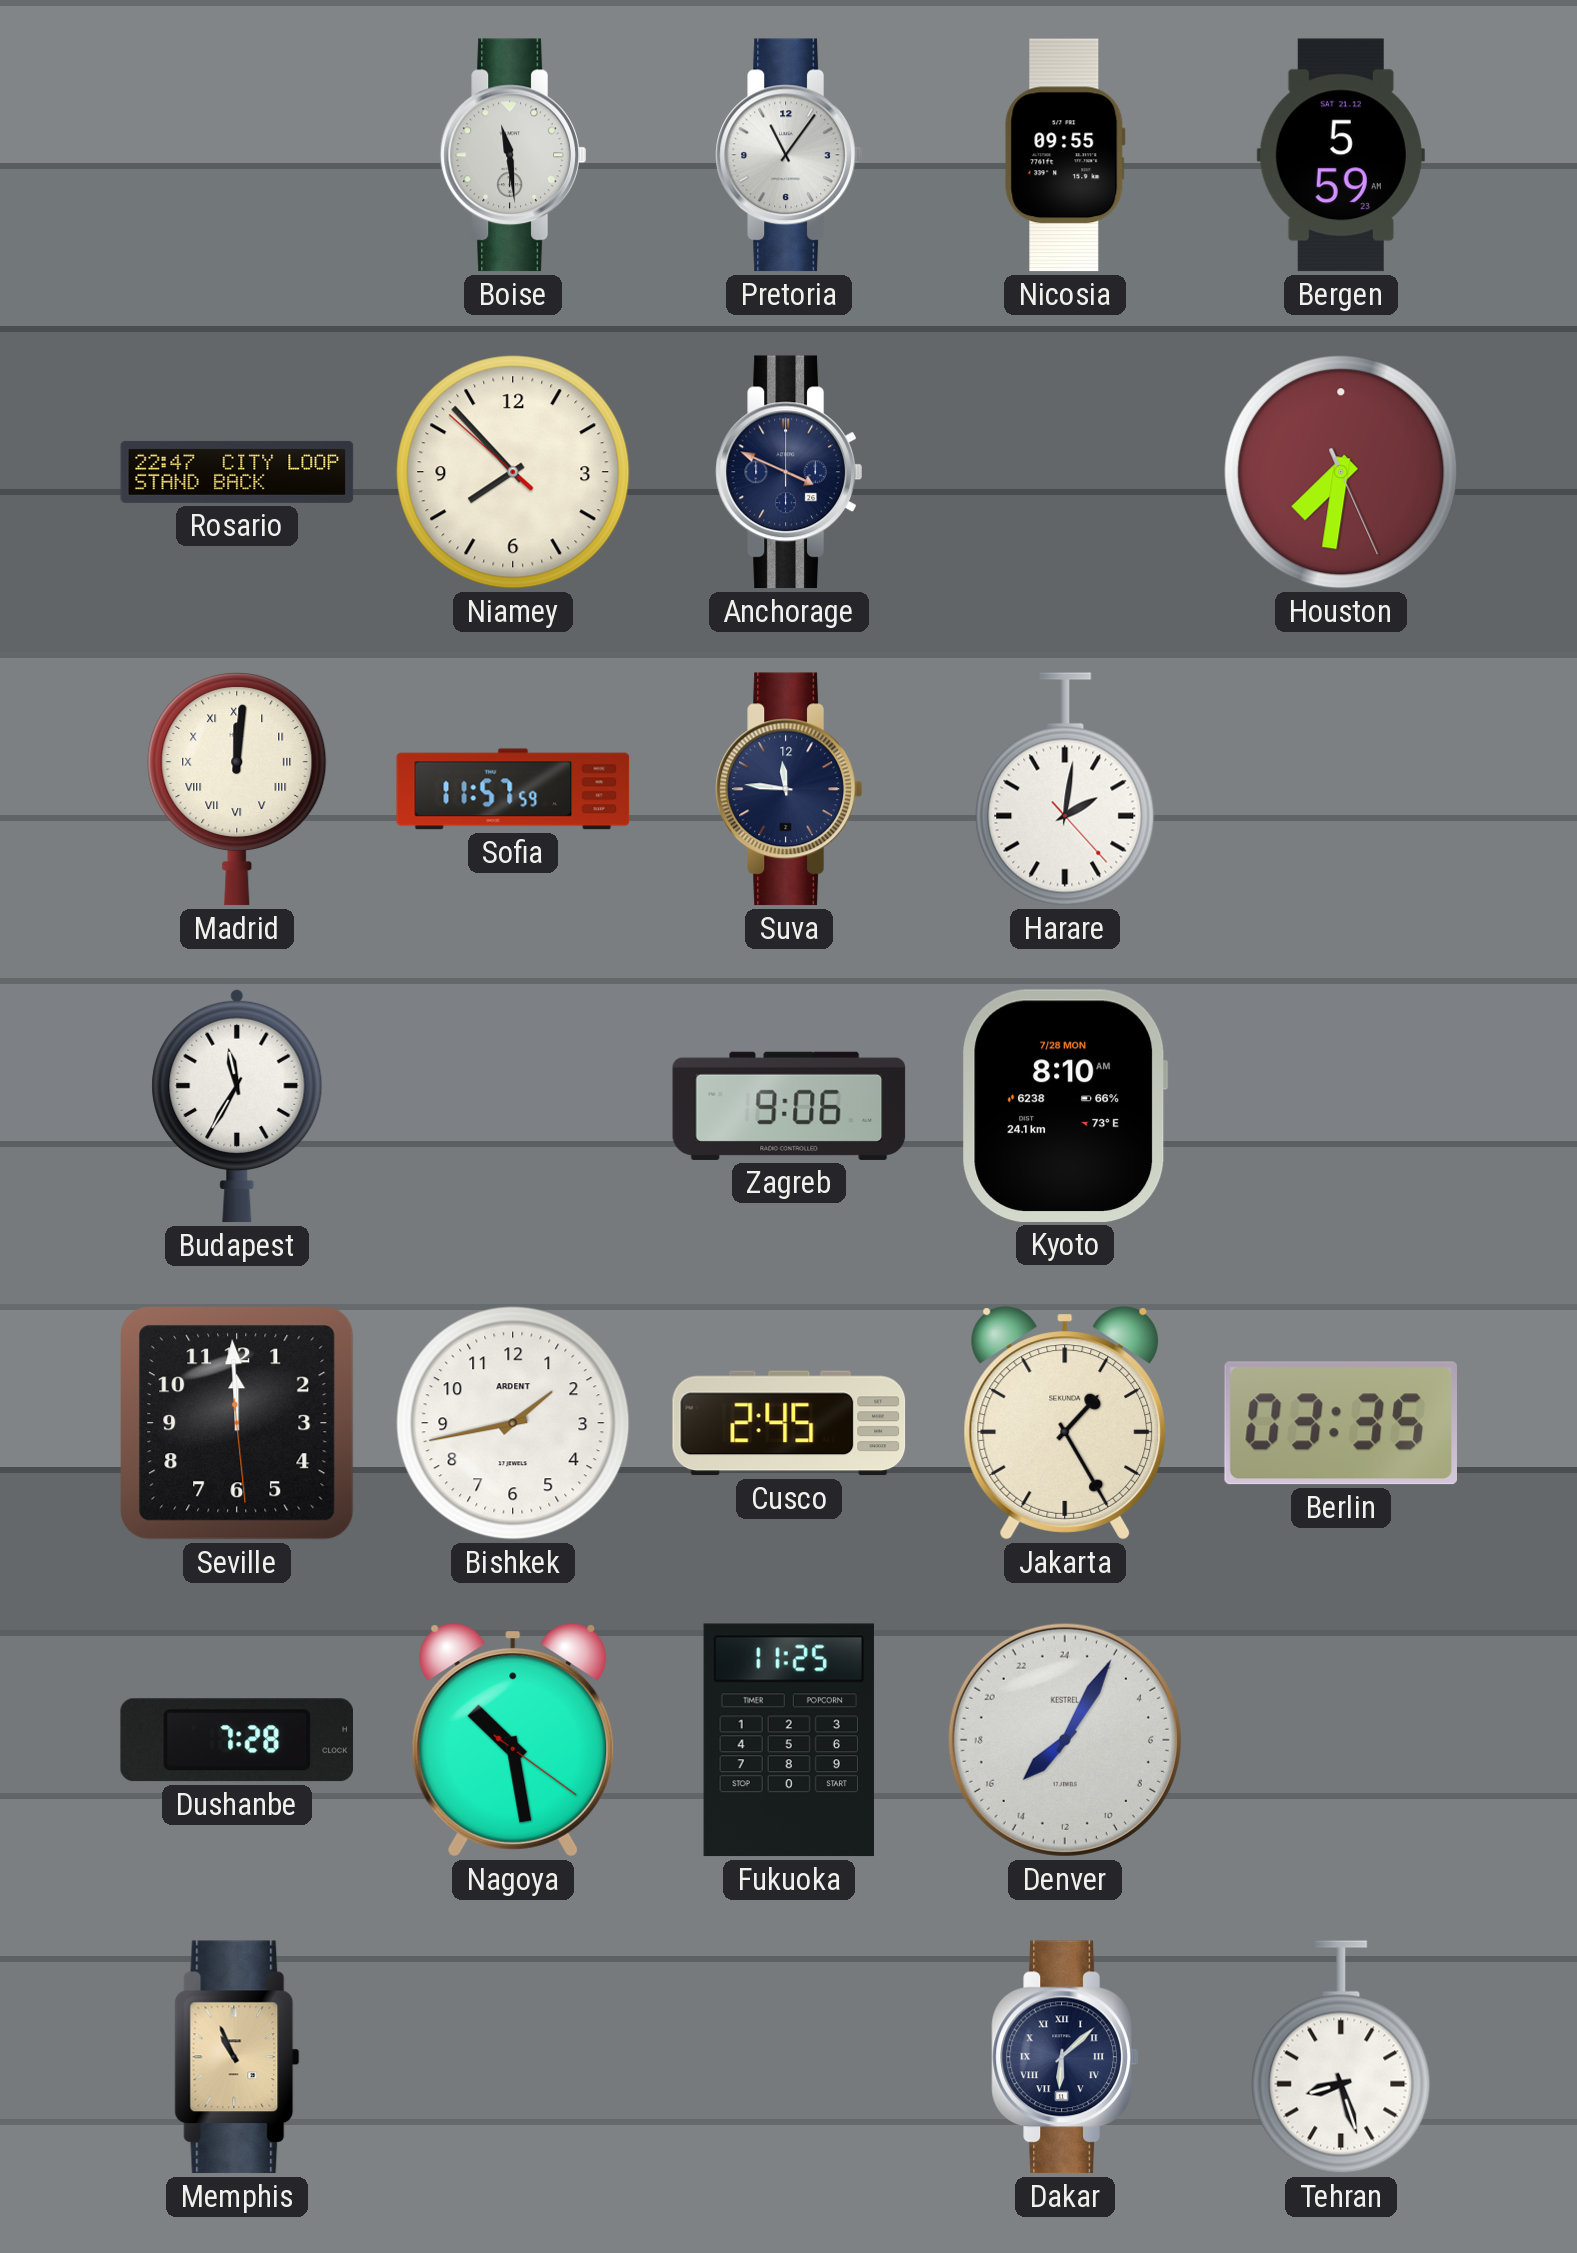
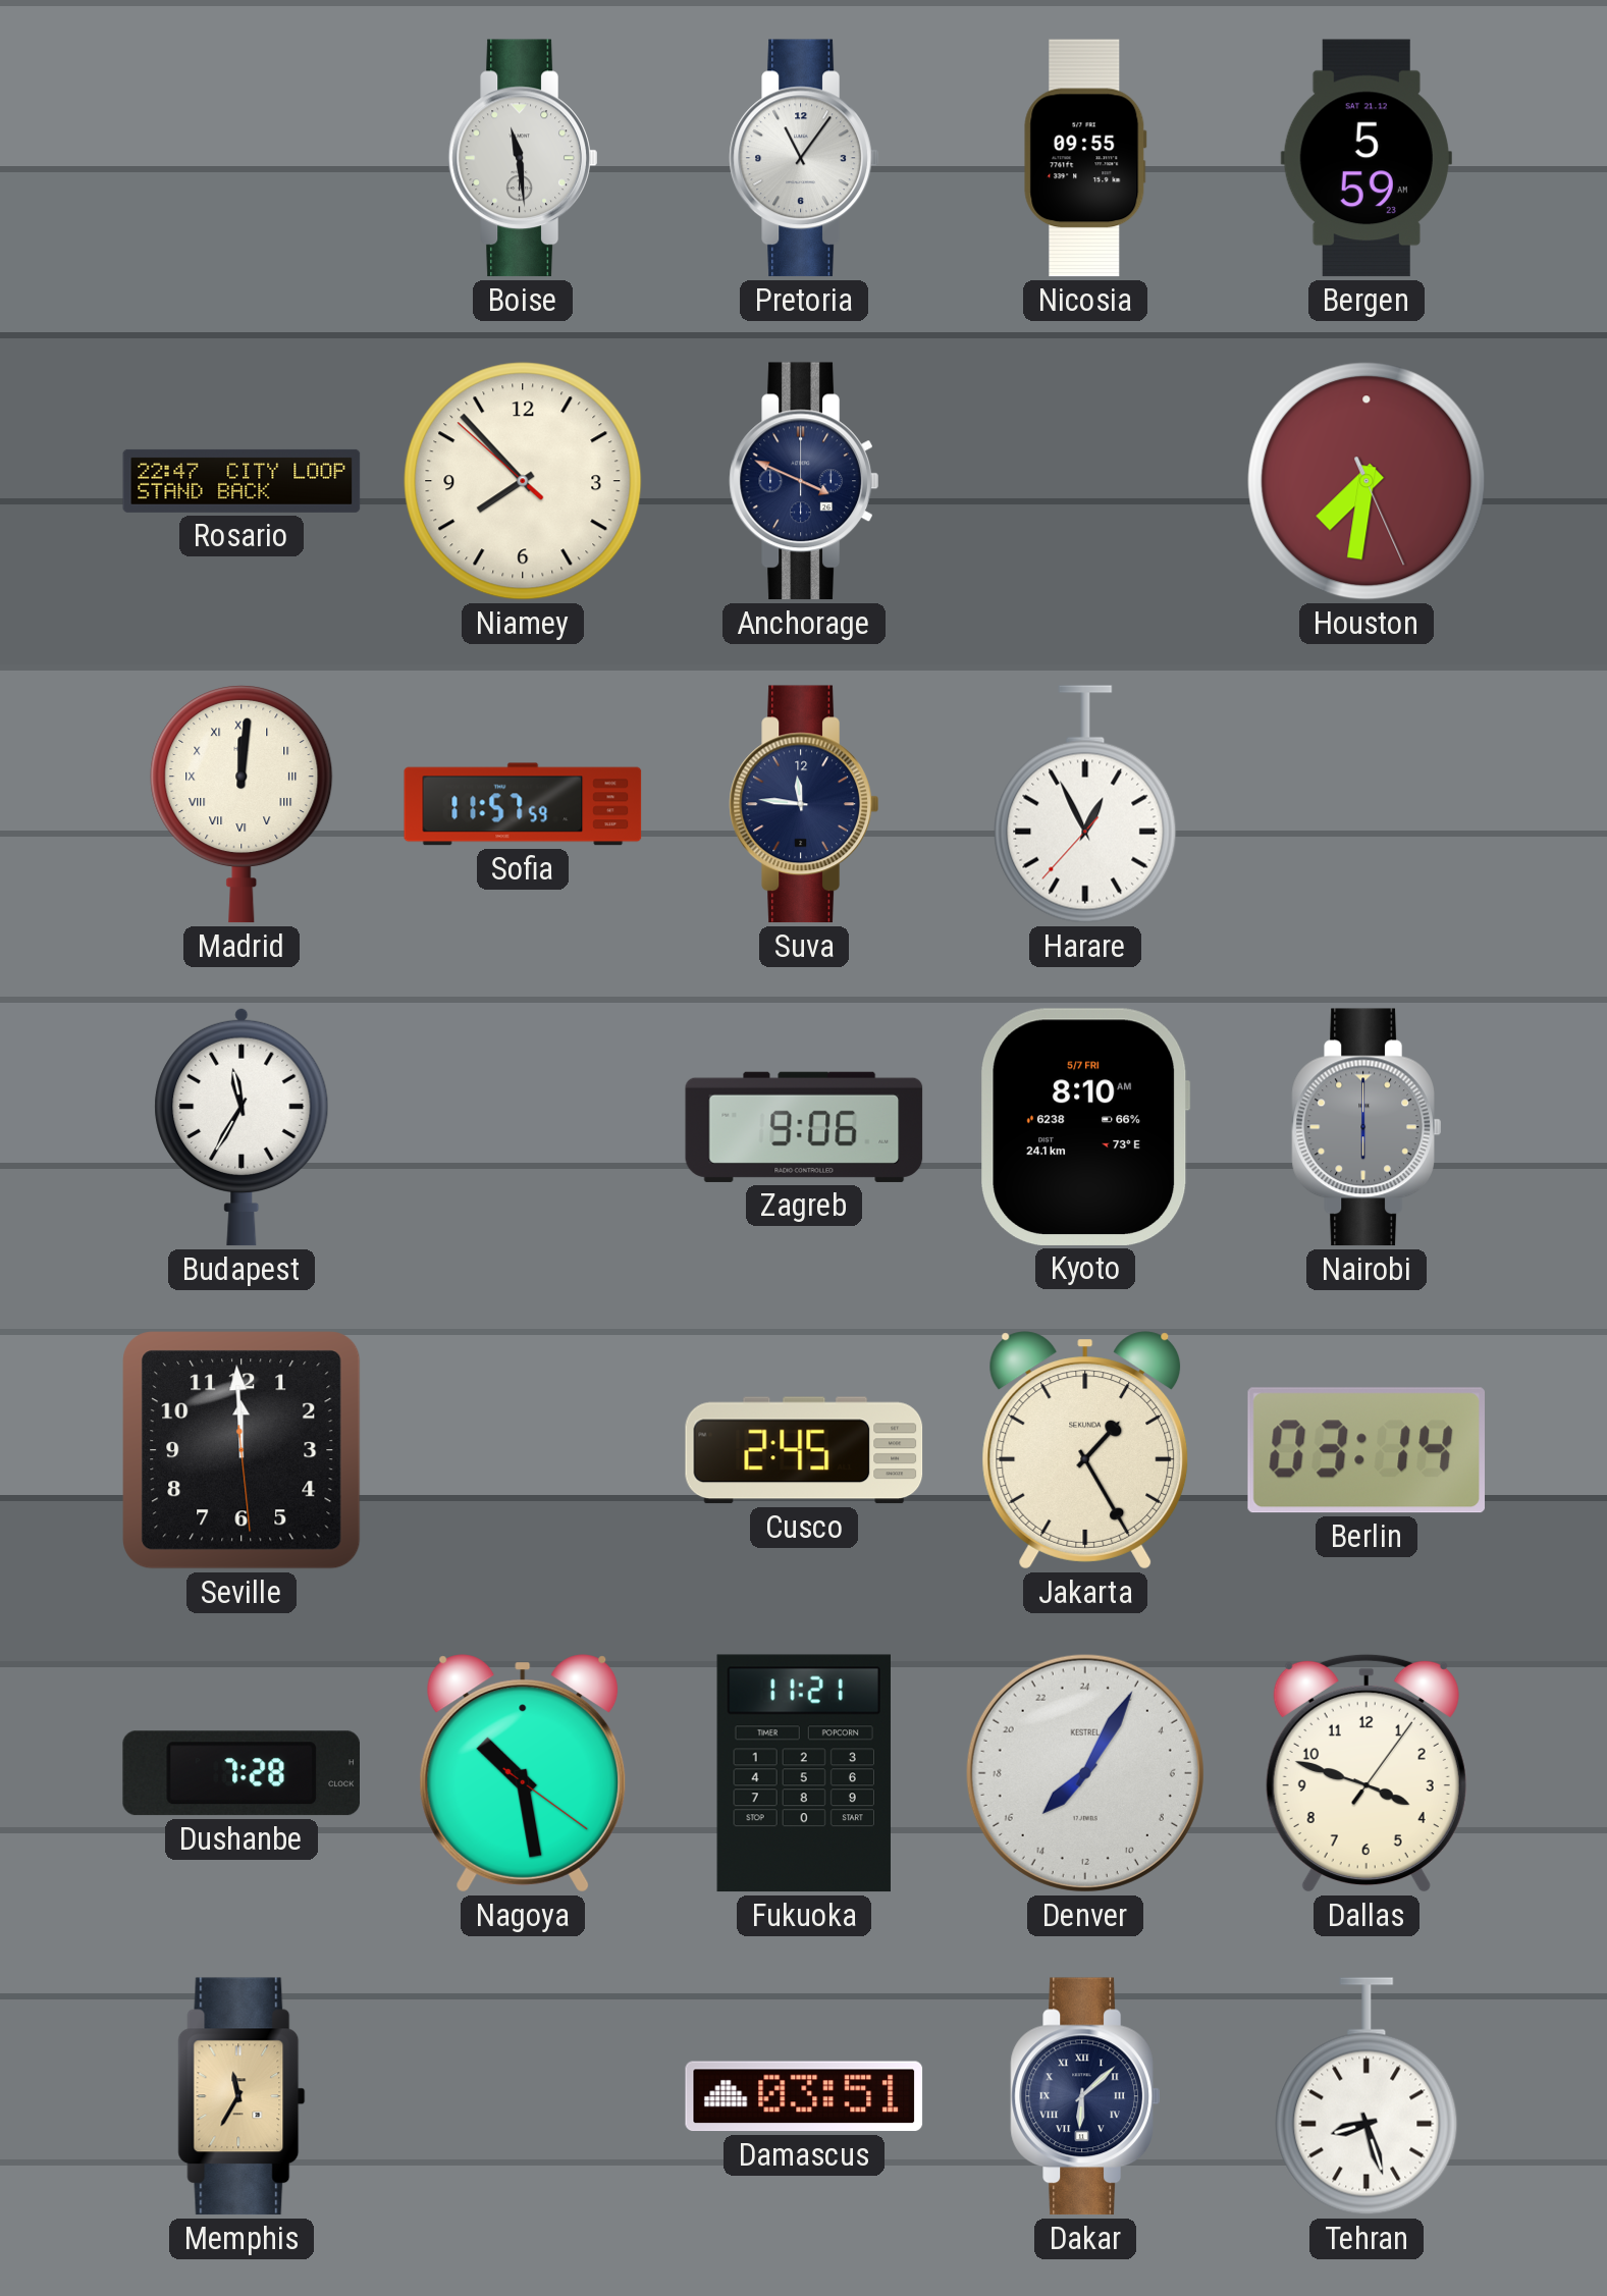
Harare: 2:01 -> 12:55 (1085, 804)
Kyoto date: 7/28 MON -> 5/7 FRI (1085, 1127)
Nairobi: none -> 6:00 (1367, 1127)
Bishkek: 1:43 -> none (513, 1423)
Berlin: 03:35 -> 03:14 (1365, 1450)
Fukuoka: 11:25 -> 11:21 (804, 1773)
Dallas: none -> 3:48 (1367, 1773)
Memphis: 10:56 -> 11:35 (242, 2096)
Damascus: none -> 03:51 (804, 2096)
